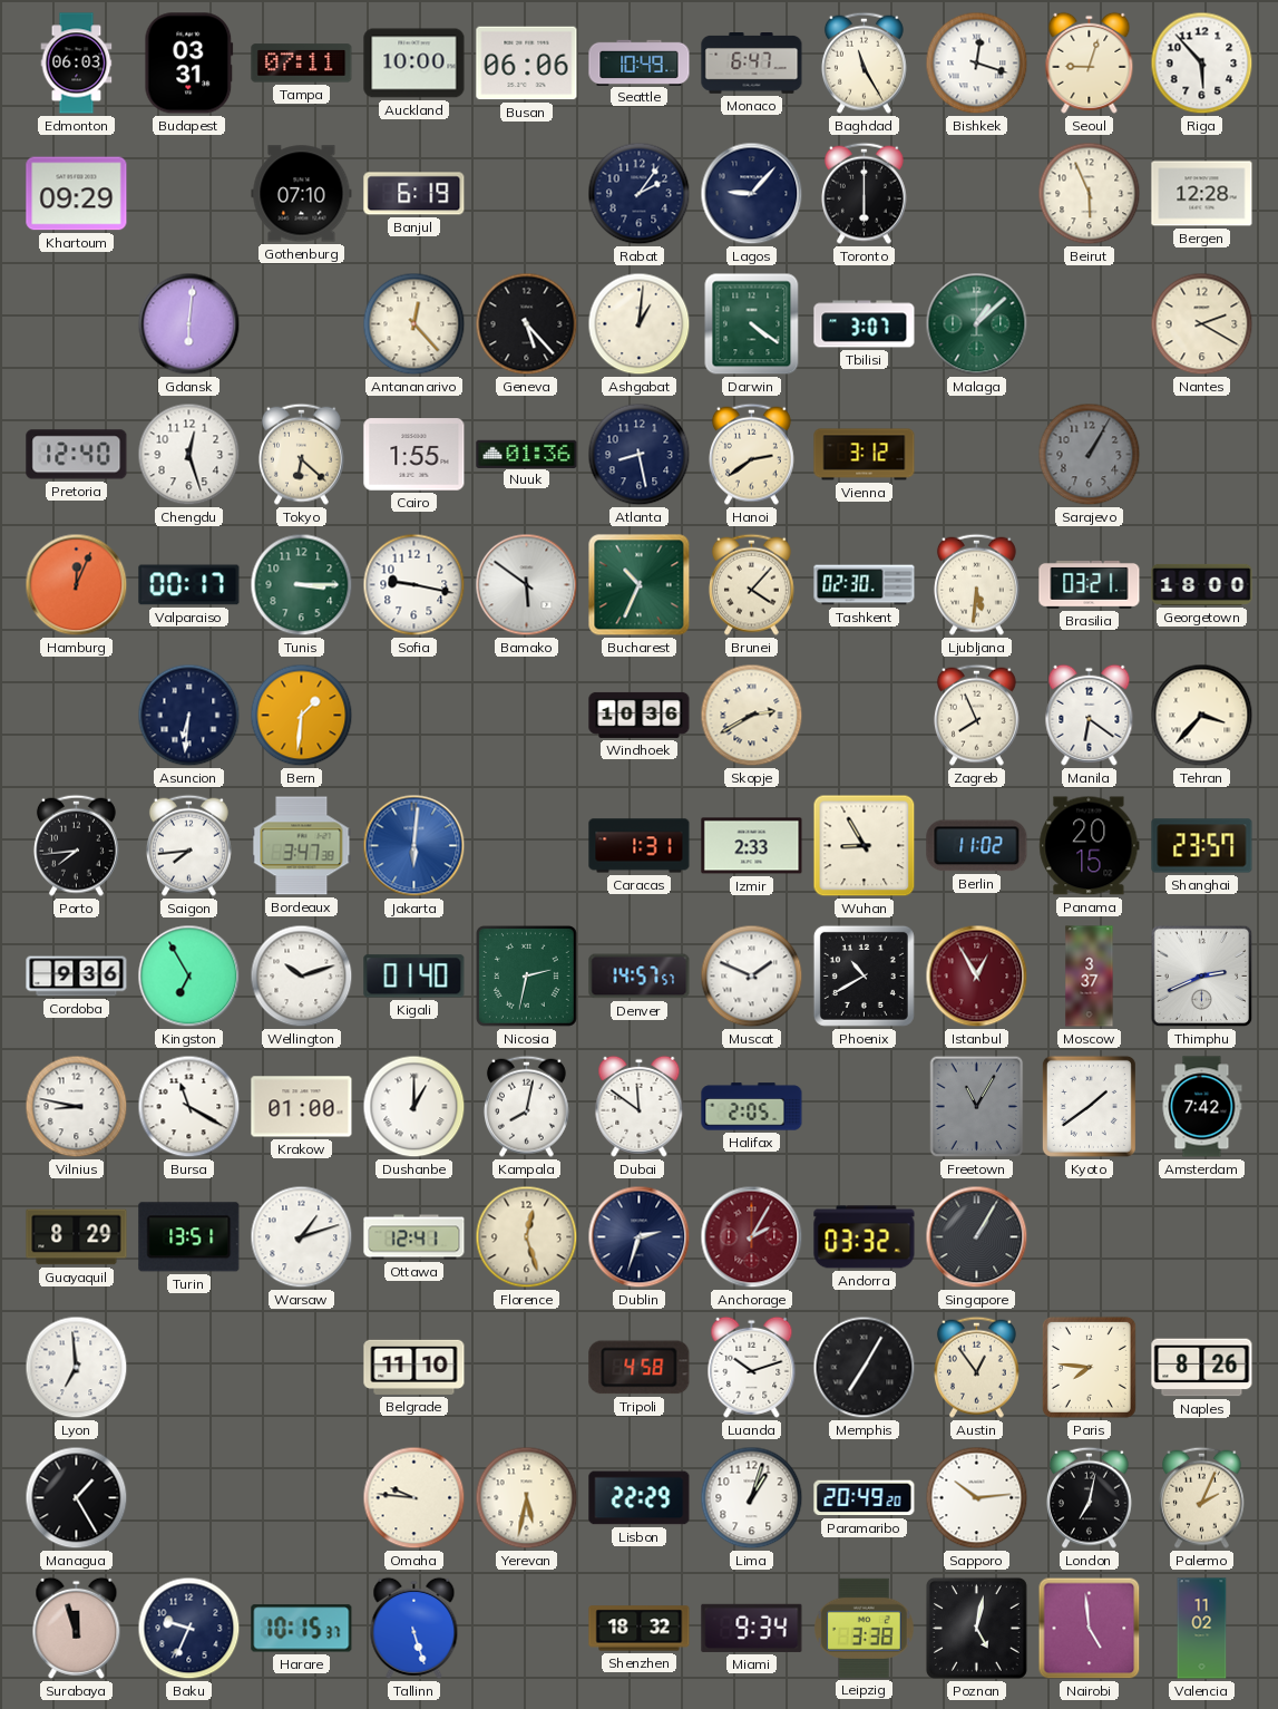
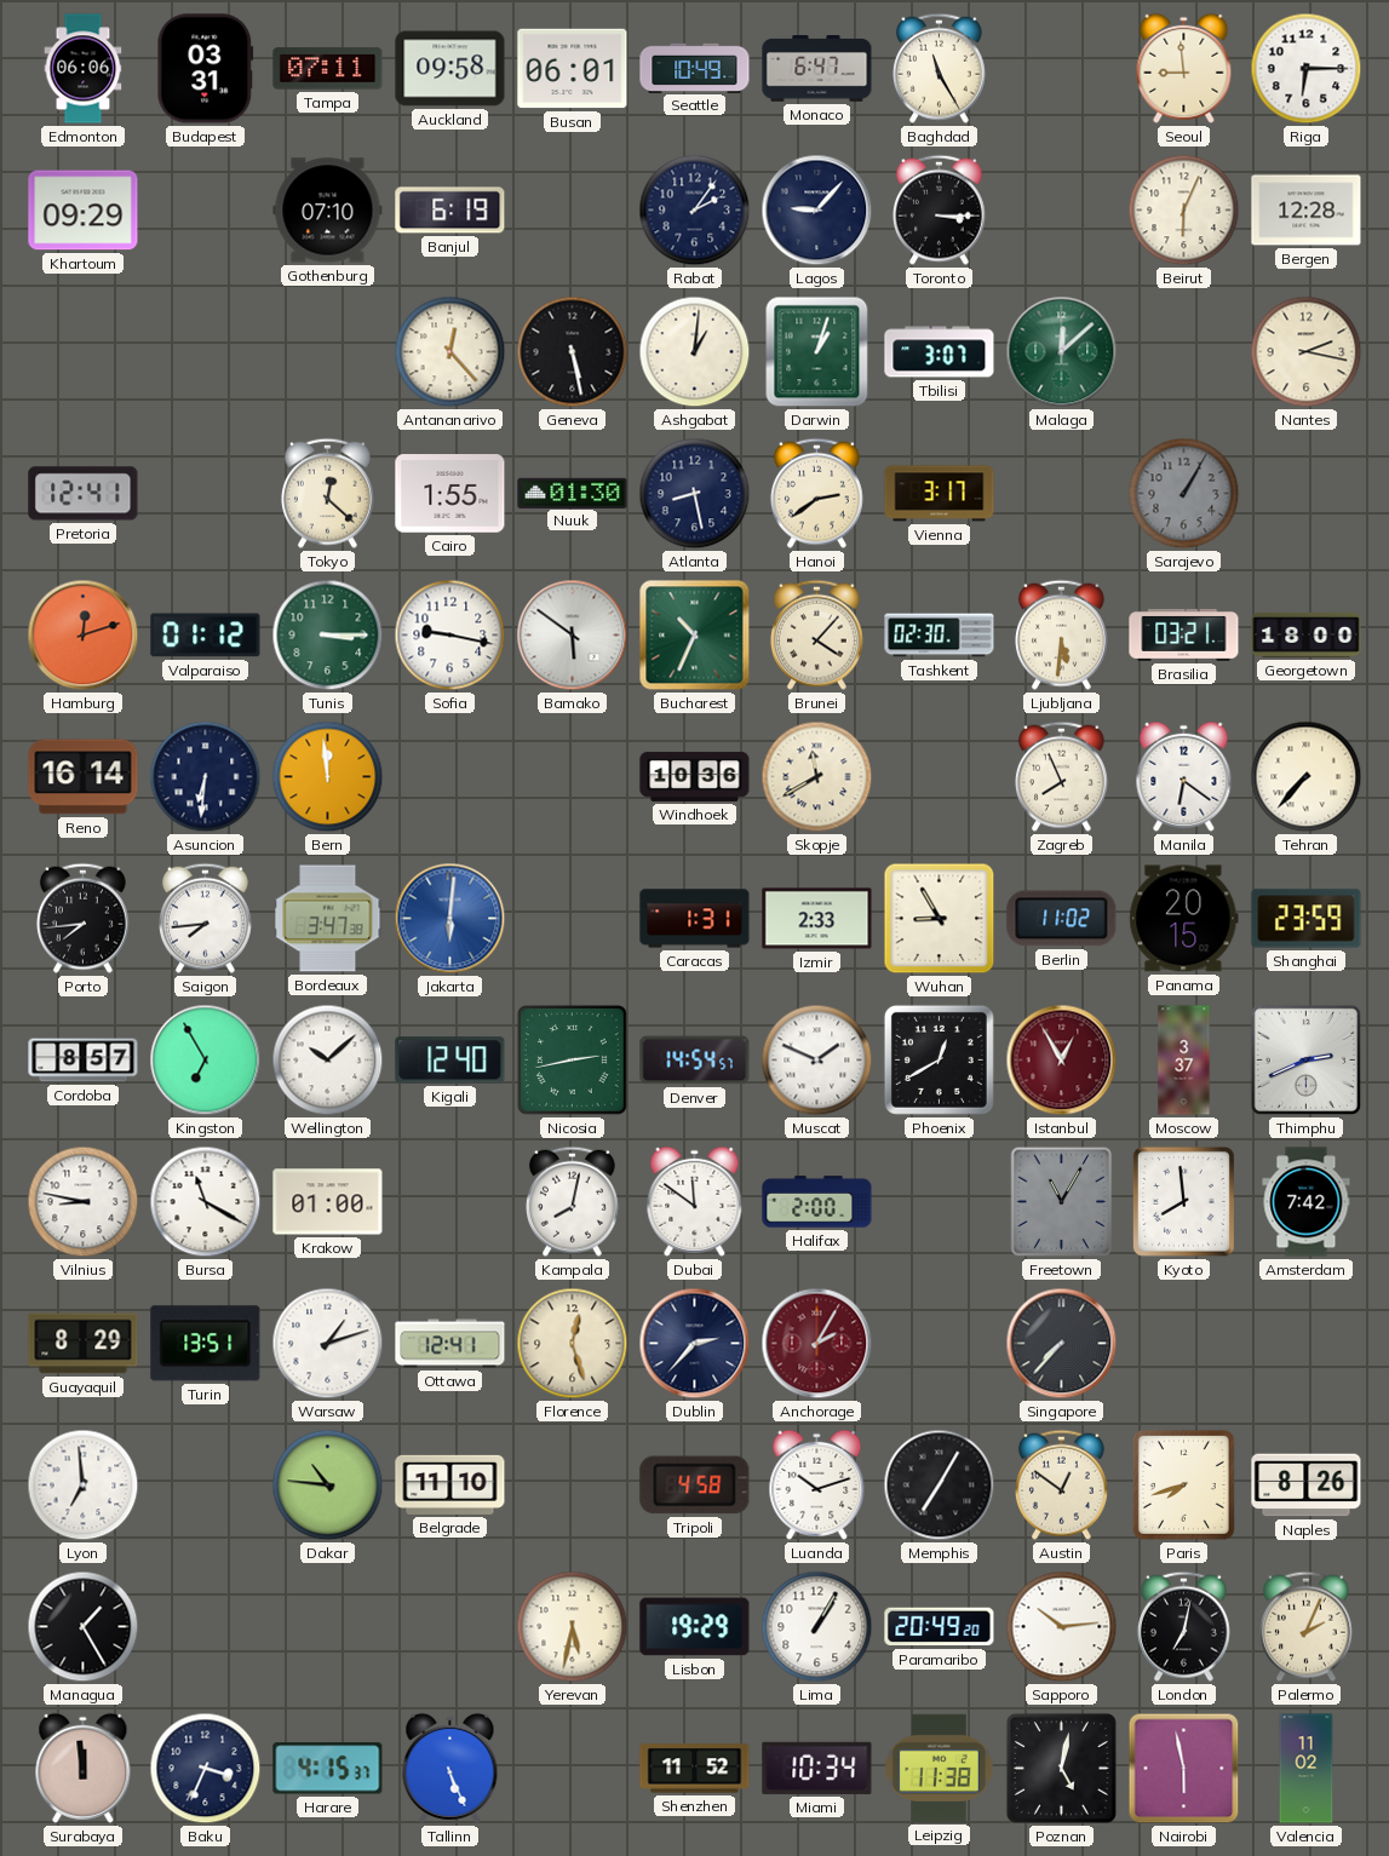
Edmonton: 06:03 -> 06:06 (84, 69)
Auckland: 10:00 -> 09:58 (450, 69)
Busan: 06:06 -> 06:01 (573, 69)
Bishkek: 12:18 -> none (977, 64)
Seoul: 9:03 -> 8:59 (1184, 68)
Riga: 5:53 -> 6:15 (1307, 69)
Toronto: 6:00 -> 3:15 (939, 209)
Beirut: 5:56 -> 6:04 (1184, 211)
Gdansk: 6:01 -> none (189, 324)
Geneva: 5:23 -> 5:28 (573, 352)
Darwin: 4:21 -> 1:03 (817, 352)
Malaga: 1:08 -> 12:08 (1062, 352)
Nantes: 2:20 -> 2:17 (1307, 352)
Pretoria: 12:40 -> 12:41 (84, 494)
Chengdu: 12:27 -> none (189, 455)
Tokyo: 6:22 -> 12:22 (327, 493)
Nuuk: 01:36 -> 01:30 (573, 493)
Vienna: 3:12 -> 3:17 (940, 494)
Hamburg: 12:04 -> 12:12 (84, 636)
Valparaiso: 00:17 -> 01:12 (206, 636)
Reno: none -> 16:14 (84, 777)
Bern: 1:31 -> 11:59 (328, 777)
Skopje: 2:40 -> 11:40 (817, 777)
Tehran: 3:37 -> 7:37 (1307, 777)
Shanghai: 23:57 -> 23:59 (1307, 919)
Cordoba: 9:36 -> 8:57 (84, 1061)
Wellington: 10:12 -> 10:08 (328, 1061)
Kigali: 01:40 -> 12:40 (450, 1061)
Nicosia: 2:32 -> 2:43 (572, 1059)
Denver: 14:57 -> 14:54 (695, 1061)
Phoenix: 10:40 -> 12:40 (939, 1059)
Dushanbe: 1:00 -> none (414, 1107)
Halifax: 2:05 -> 2:00 (817, 1202)
Kyoto: 1:39 -> 7:59 (1183, 1201)
Dublin: 2:33 -> 2:37 (695, 1344)
Andorra: 03:32 -> none (865, 1237)
Singapore: 1:05 -> 7:37 (1062, 1344)
Dakar: none -> 10:46 (328, 1486)
Austin: 12:54 -> 12:51 (1061, 1484)
Paris: 7:46 -> 7:42 (1183, 1484)
Omaha: 9:46 -> none (414, 1498)
Lisbon: 22:29 -> 19:29 (695, 1627)
Lima: 1:03 -> 1:05 (817, 1627)
Surabaya: 11:57 -> 11:59 (84, 1768)
Baku: 9:34 -> 3:34 (206, 1769)
Harare: 10:15 -> 4:15 (328, 1769)
Tallinn: 5:27 -> 5:26 (450, 1768)
Shenzhen: 18:32 -> 11:52 (695, 1769)
Miami: 9:34 -> 10:34 (817, 1768)
Leipzig: 3:38 -> 11:38 (940, 1768)
Nairobi: 4:59 -> 5:58 (1184, 1769)
